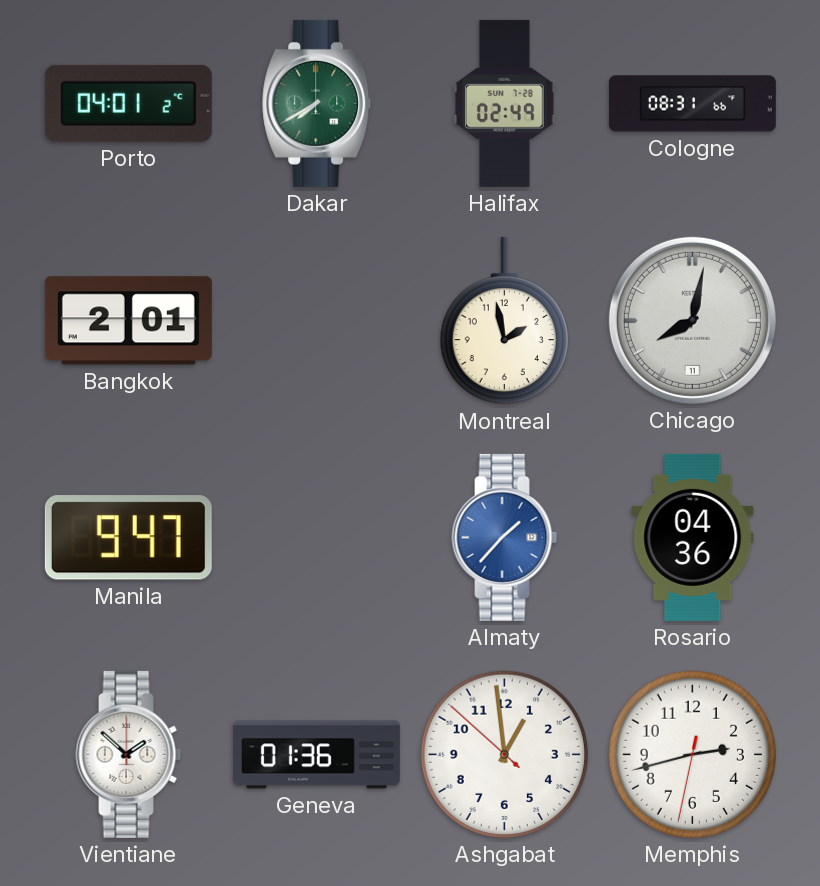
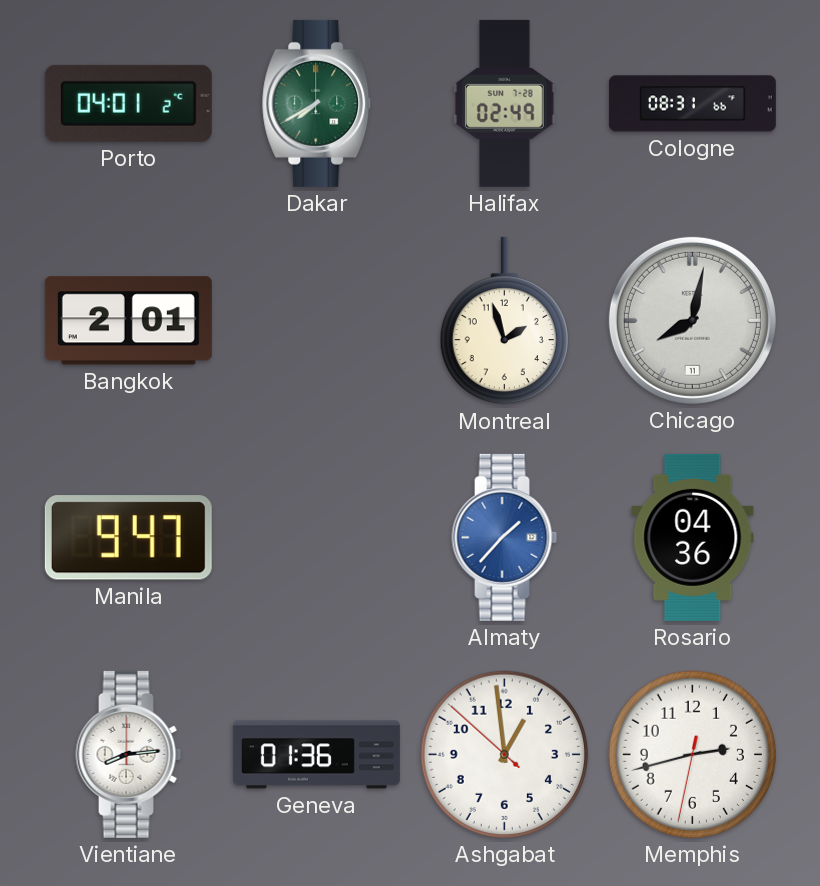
Montreal: 1:58 -> 1:57 (504, 321)
Vientiane: 1:52 -> 8:14 (129, 754)
